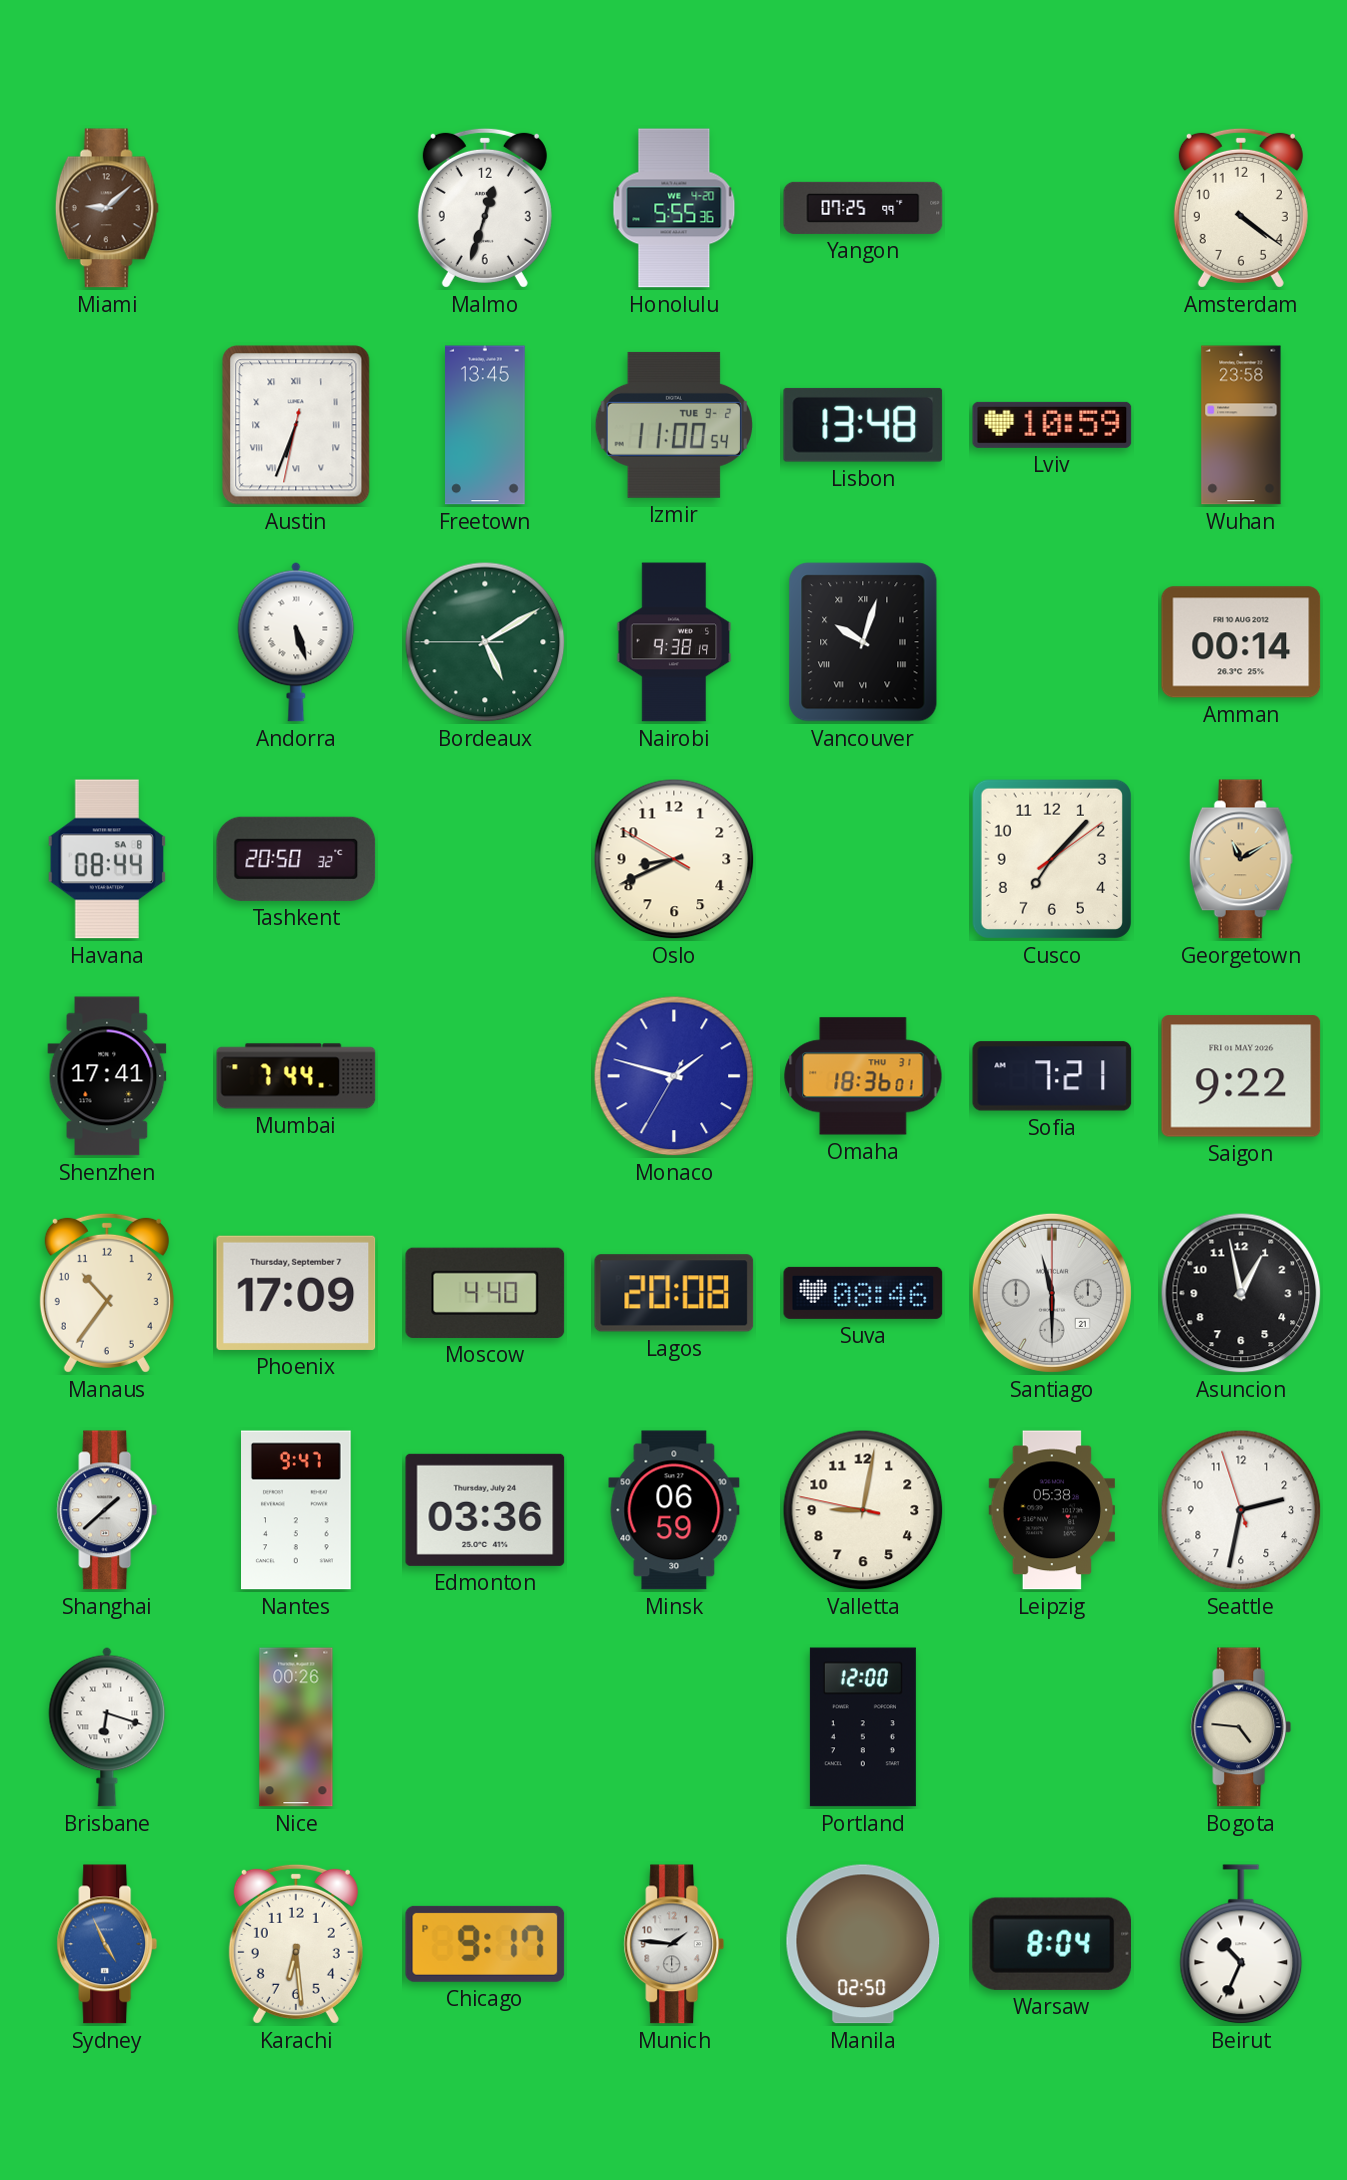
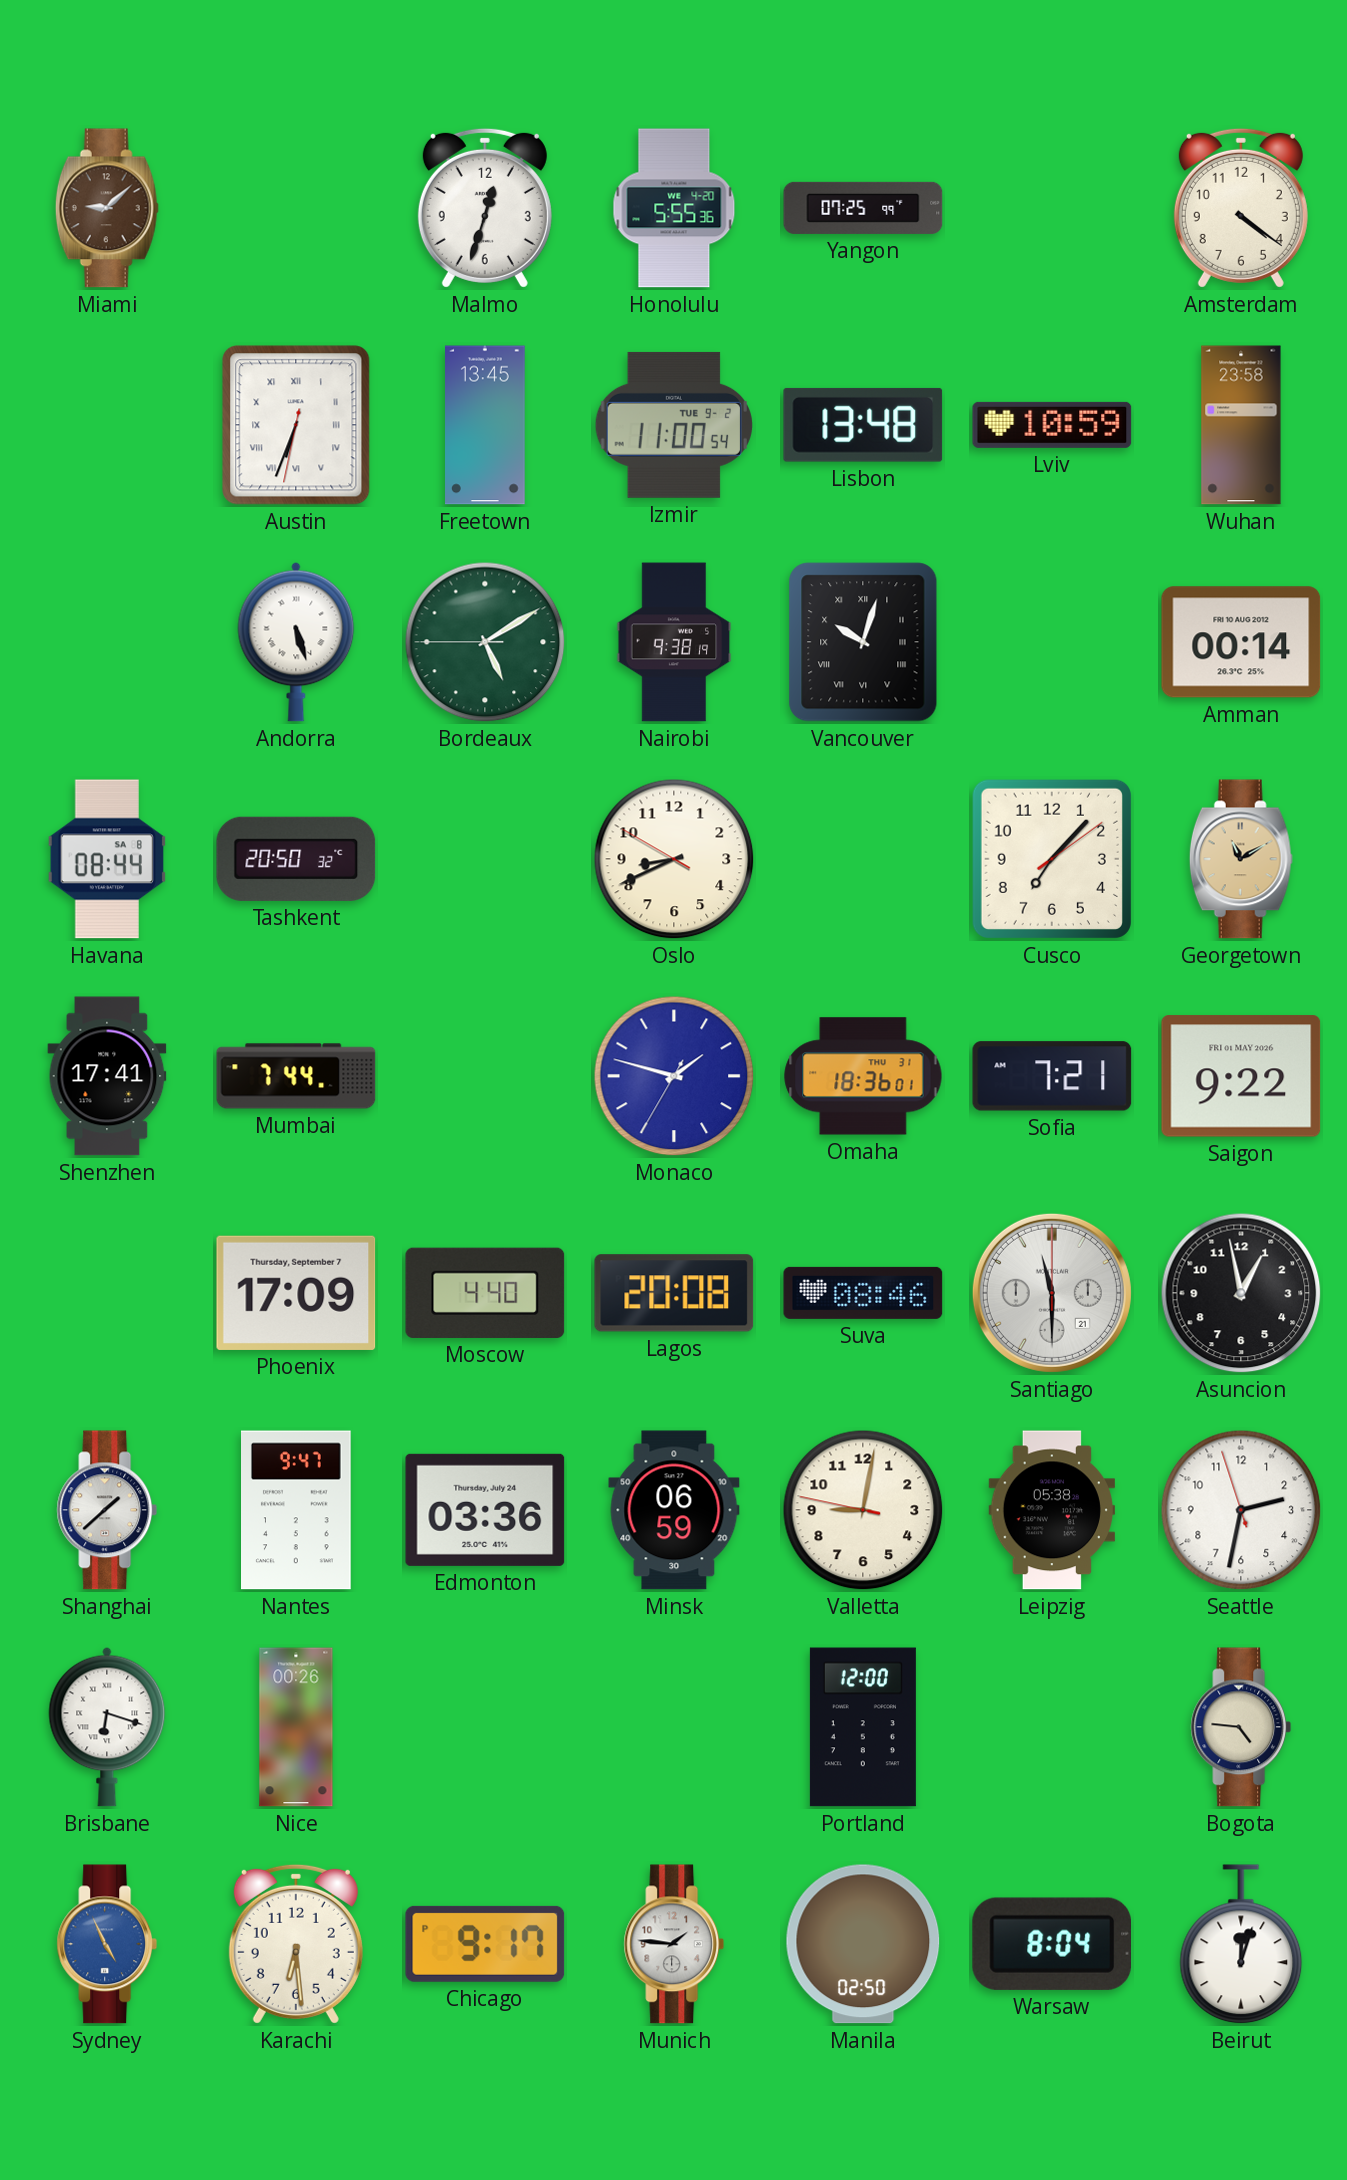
Manaus: 10:36 -> none (107, 1293)
Beirut: 10:34 -> 12:03 (1241, 1945)
